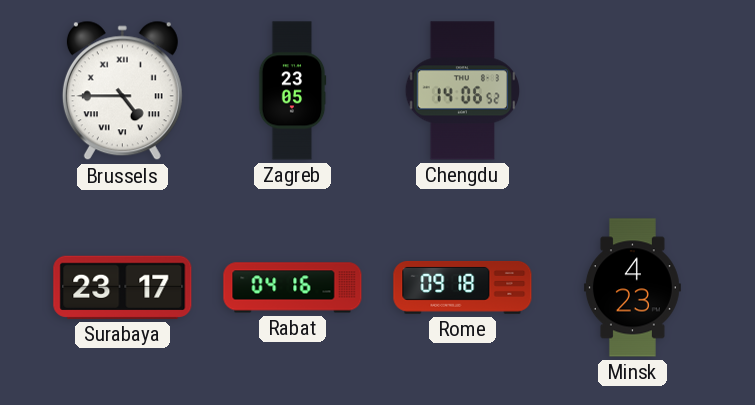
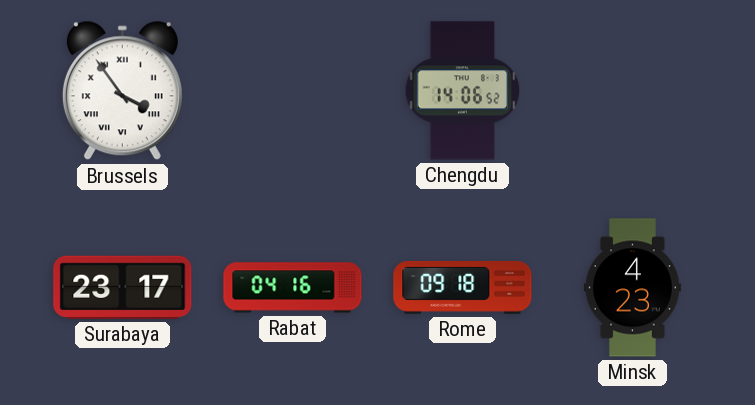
Brussels: 4:45 -> 3:54 (122, 91)
Zagreb: 23:05 -> none (292, 91)
